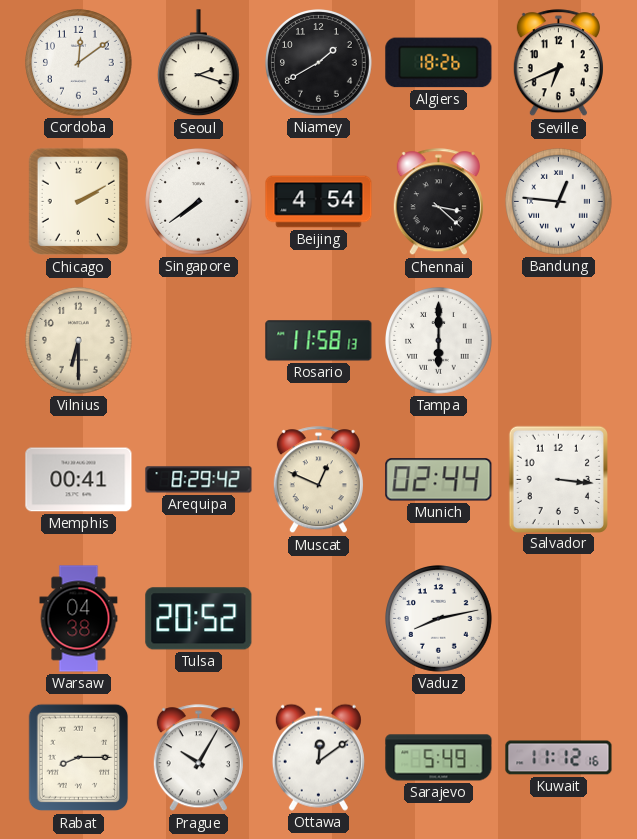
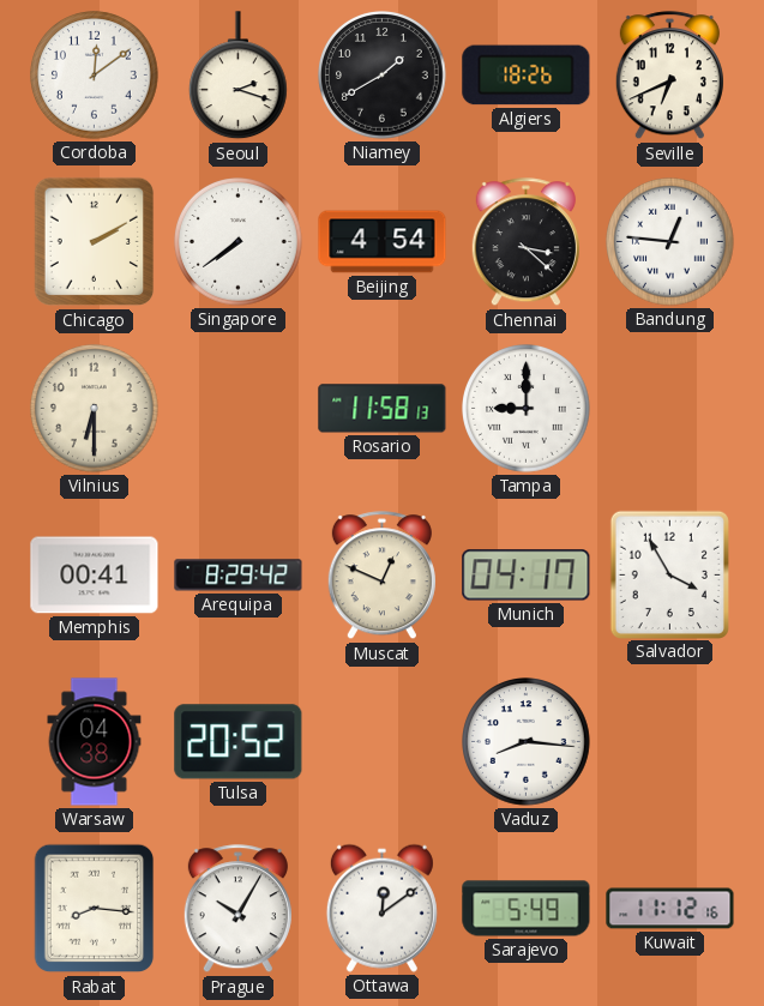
Tampa: 6:00 -> 9:00 (527, 409)
Munich: 02:44 -> 04:17 (527, 576)
Salvador: 3:16 -> 3:55 (669, 574)
Vaduz: 8:13 -> 8:16 (527, 742)
Rabat: 8:15 -> 8:16 (95, 909)
